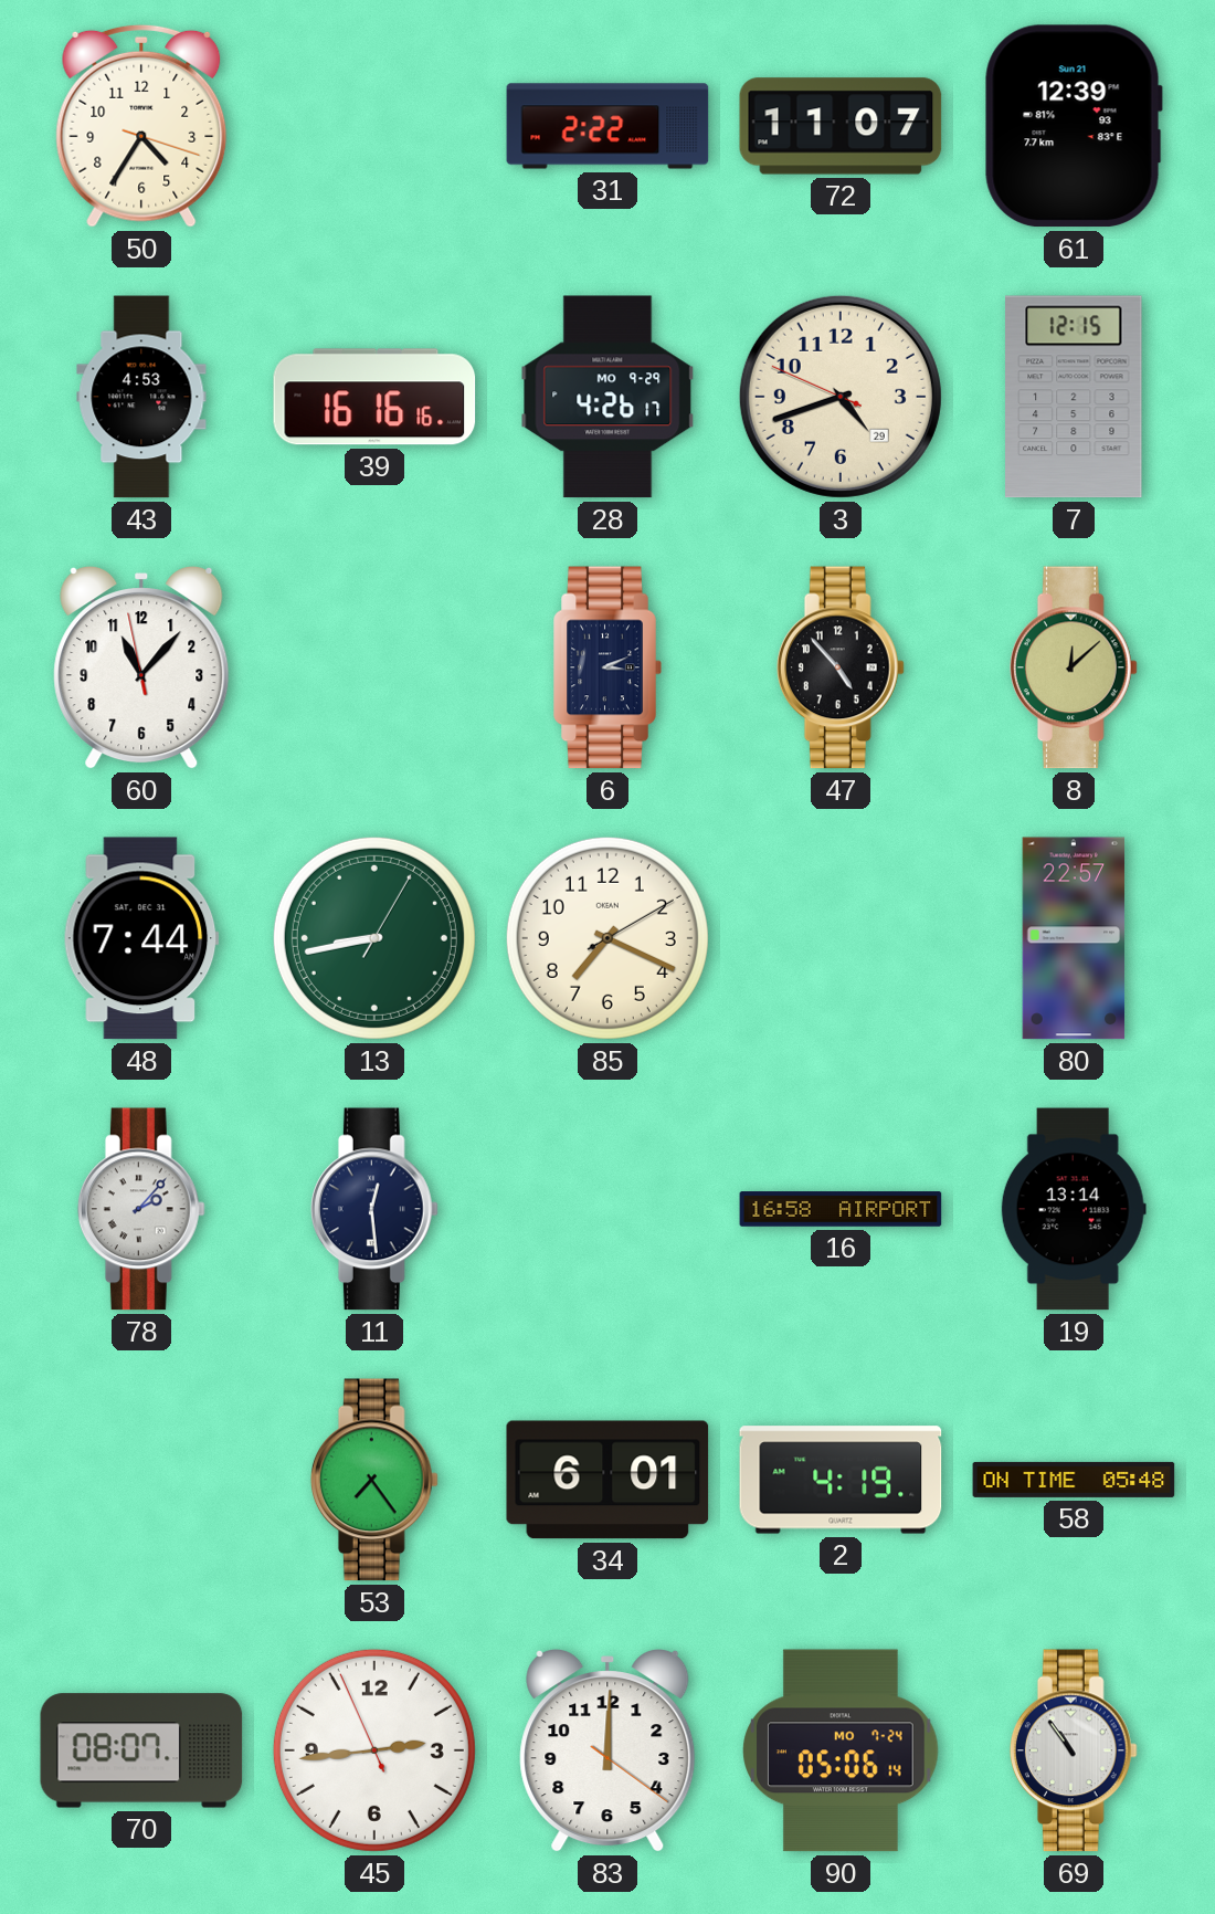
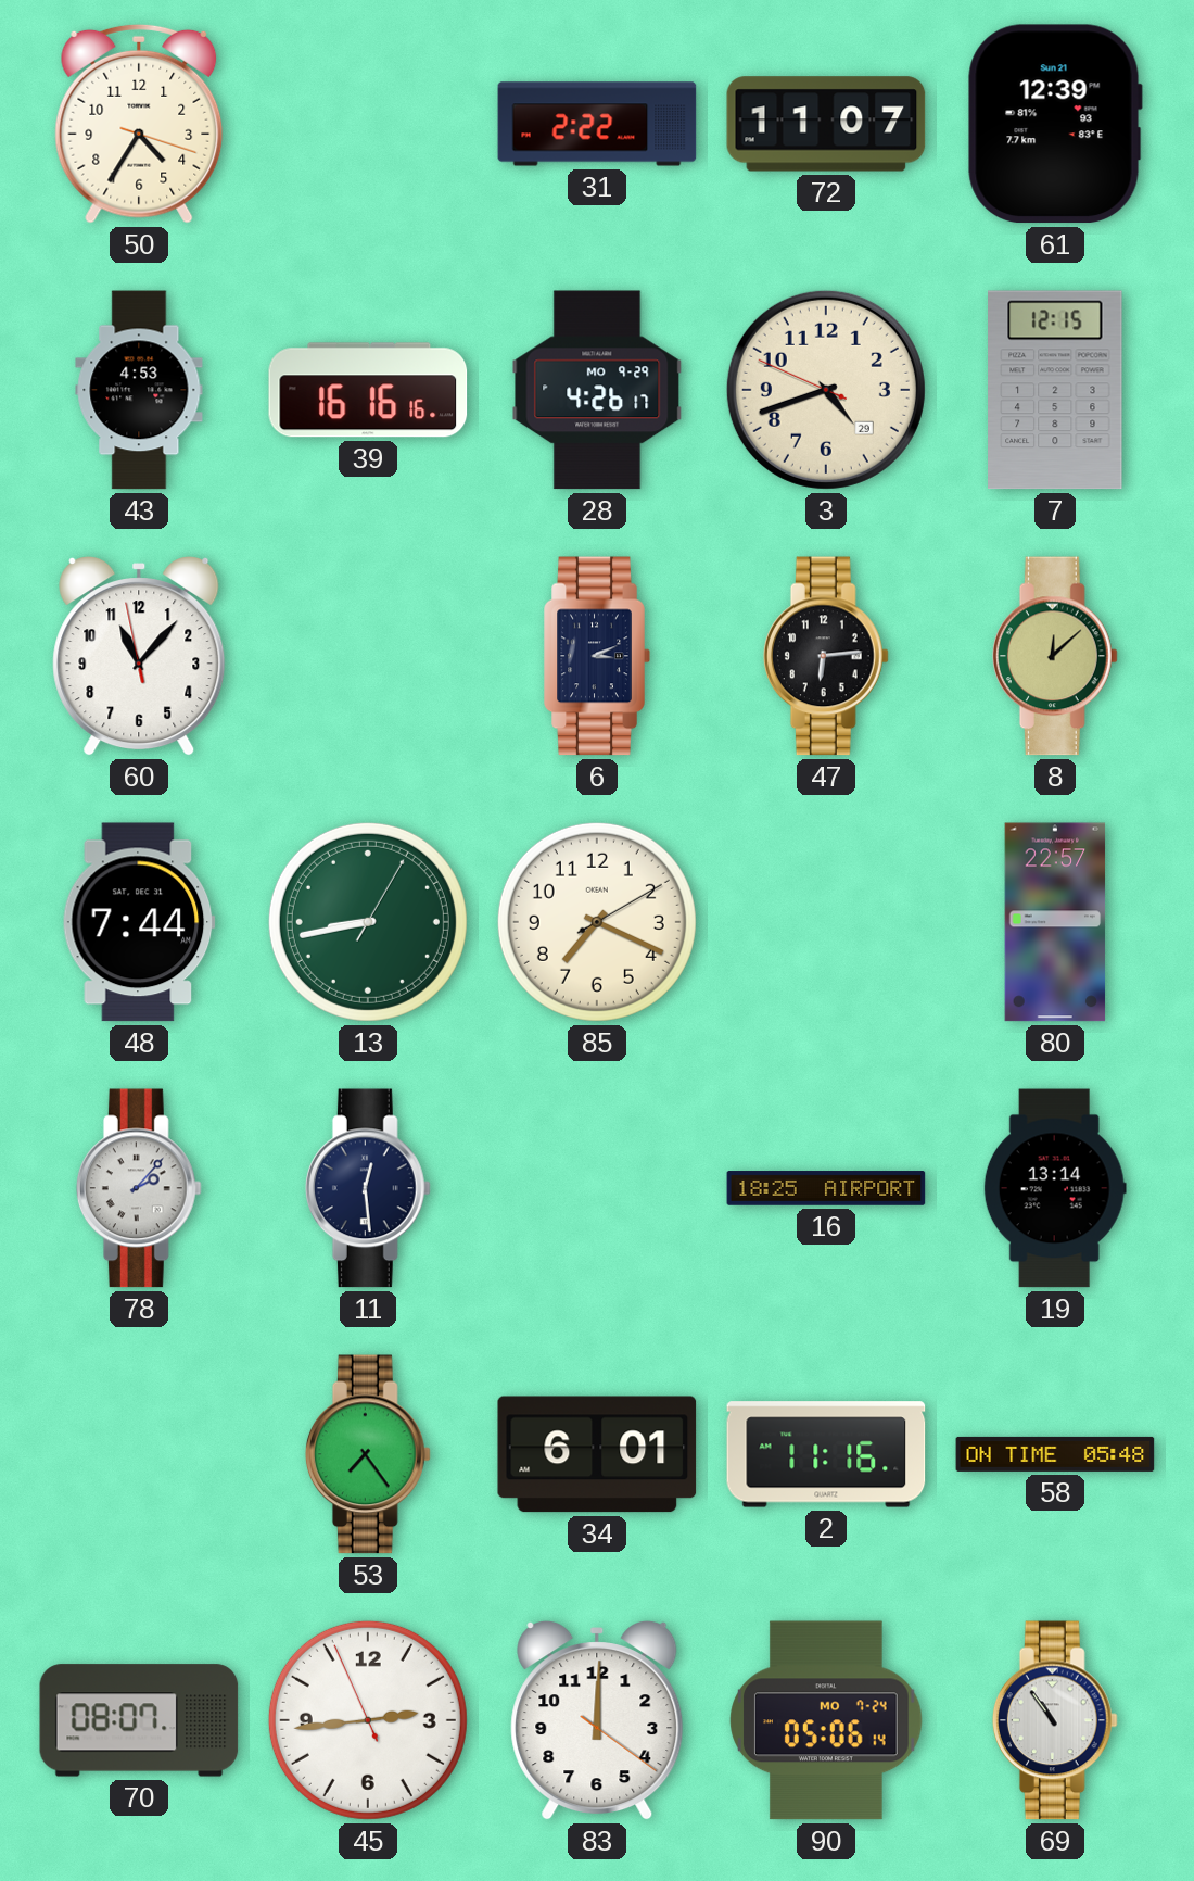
47: 4:53 -> 6:14 (826, 656)
16: 16:58 -> 18:25 (826, 1188)
2: 4:19 -> 11:16 (826, 1454)
